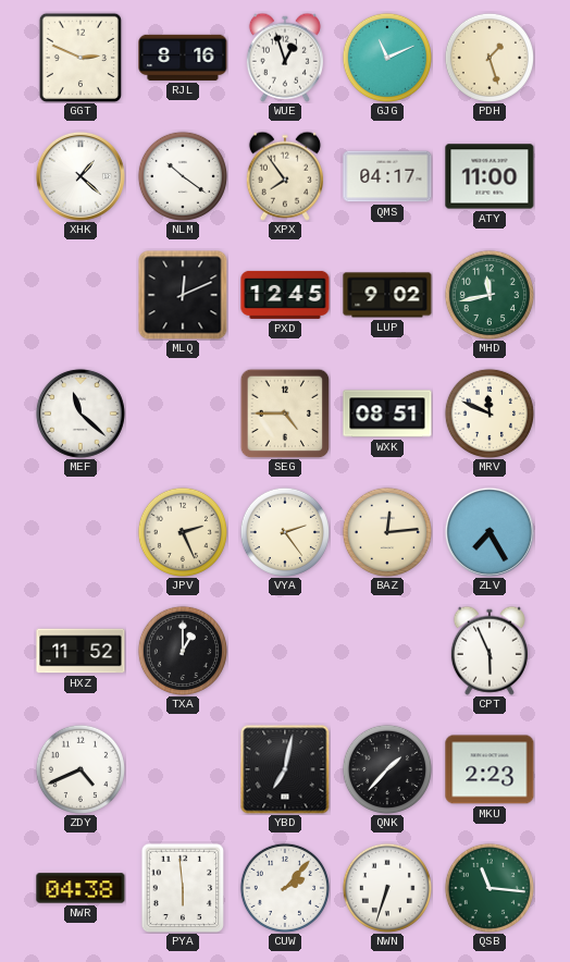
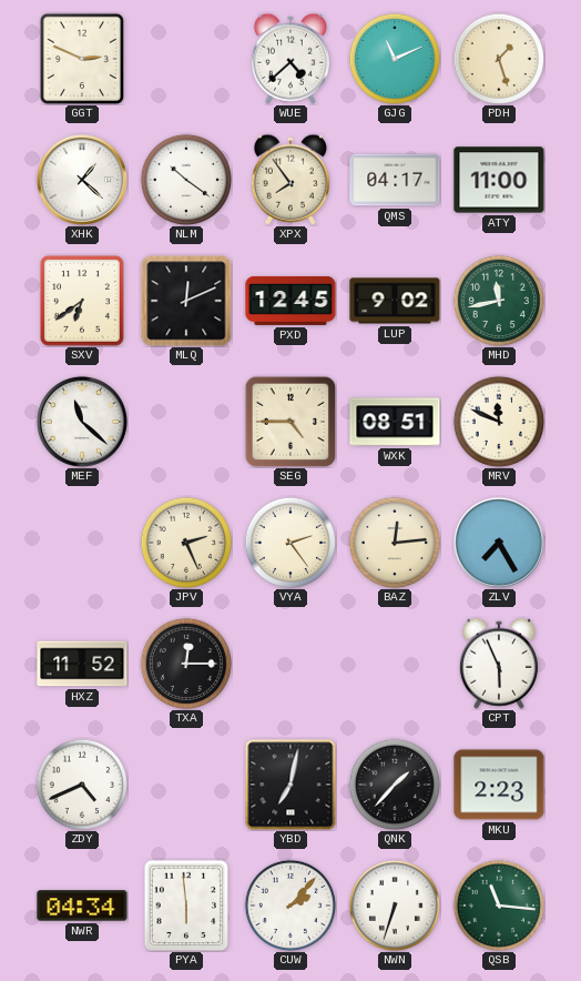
RJL: 8:16 -> none (183, 58)
WUE: 12:57 -> 4:38 (290, 59)
SXV: none -> 6:39 (82, 301)
TXA: 1:00 -> 12:15 (186, 664)
NWR: 04:38 -> 04:34 (82, 906)
